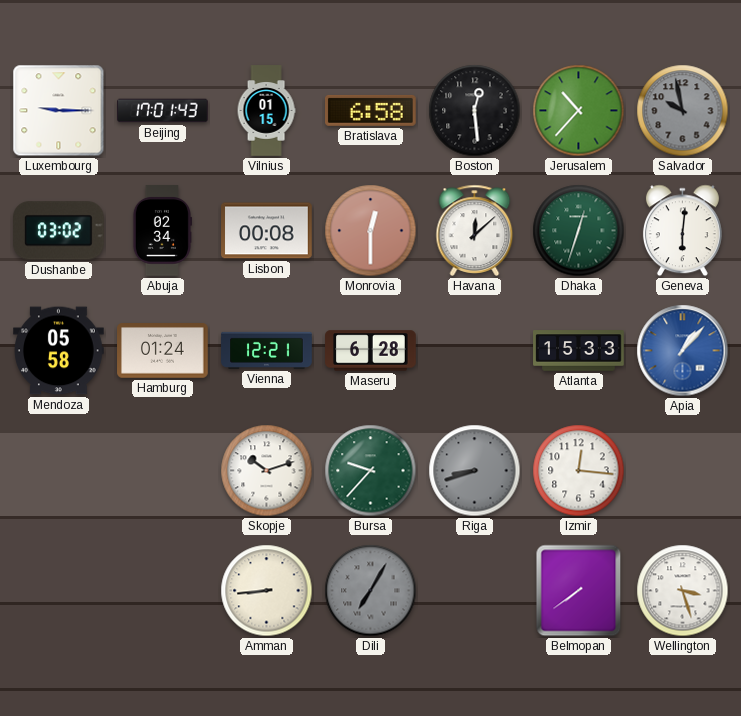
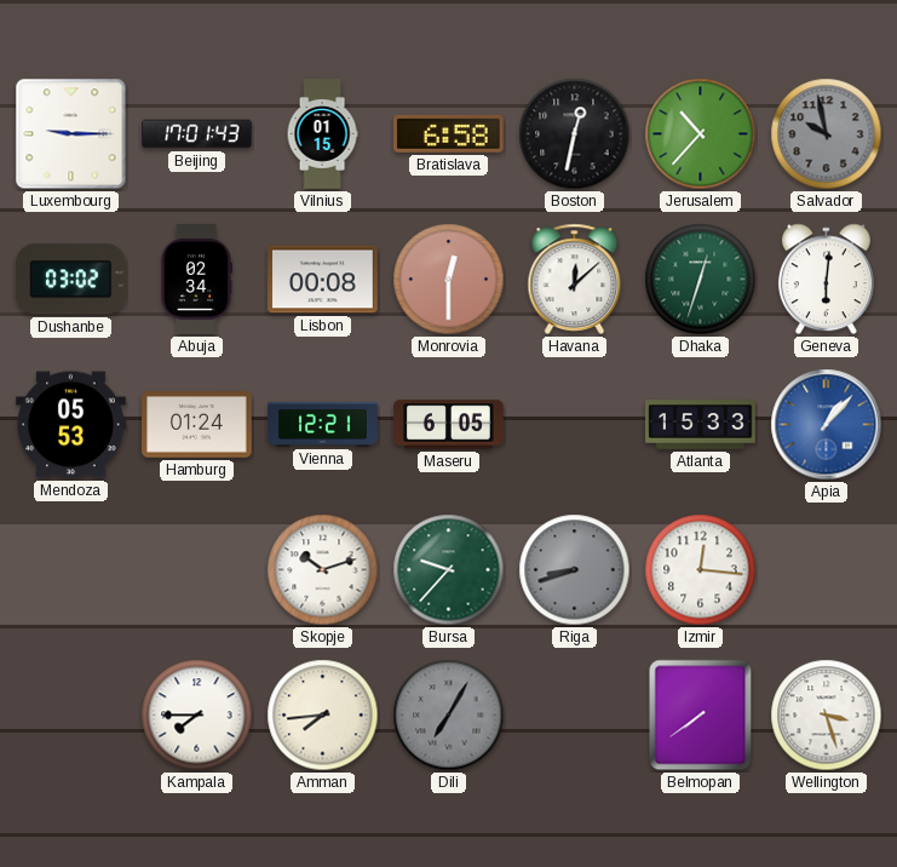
Boston: 12:29 -> 12:32 (575, 134)
Mendoza: 05:58 -> 05:53 (71, 425)
Maseru: 6:28 -> 6:05 (449, 425)
Kampala: none -> 7:45 (197, 716)
Amman: 8:44 -> 7:44 (323, 716)
